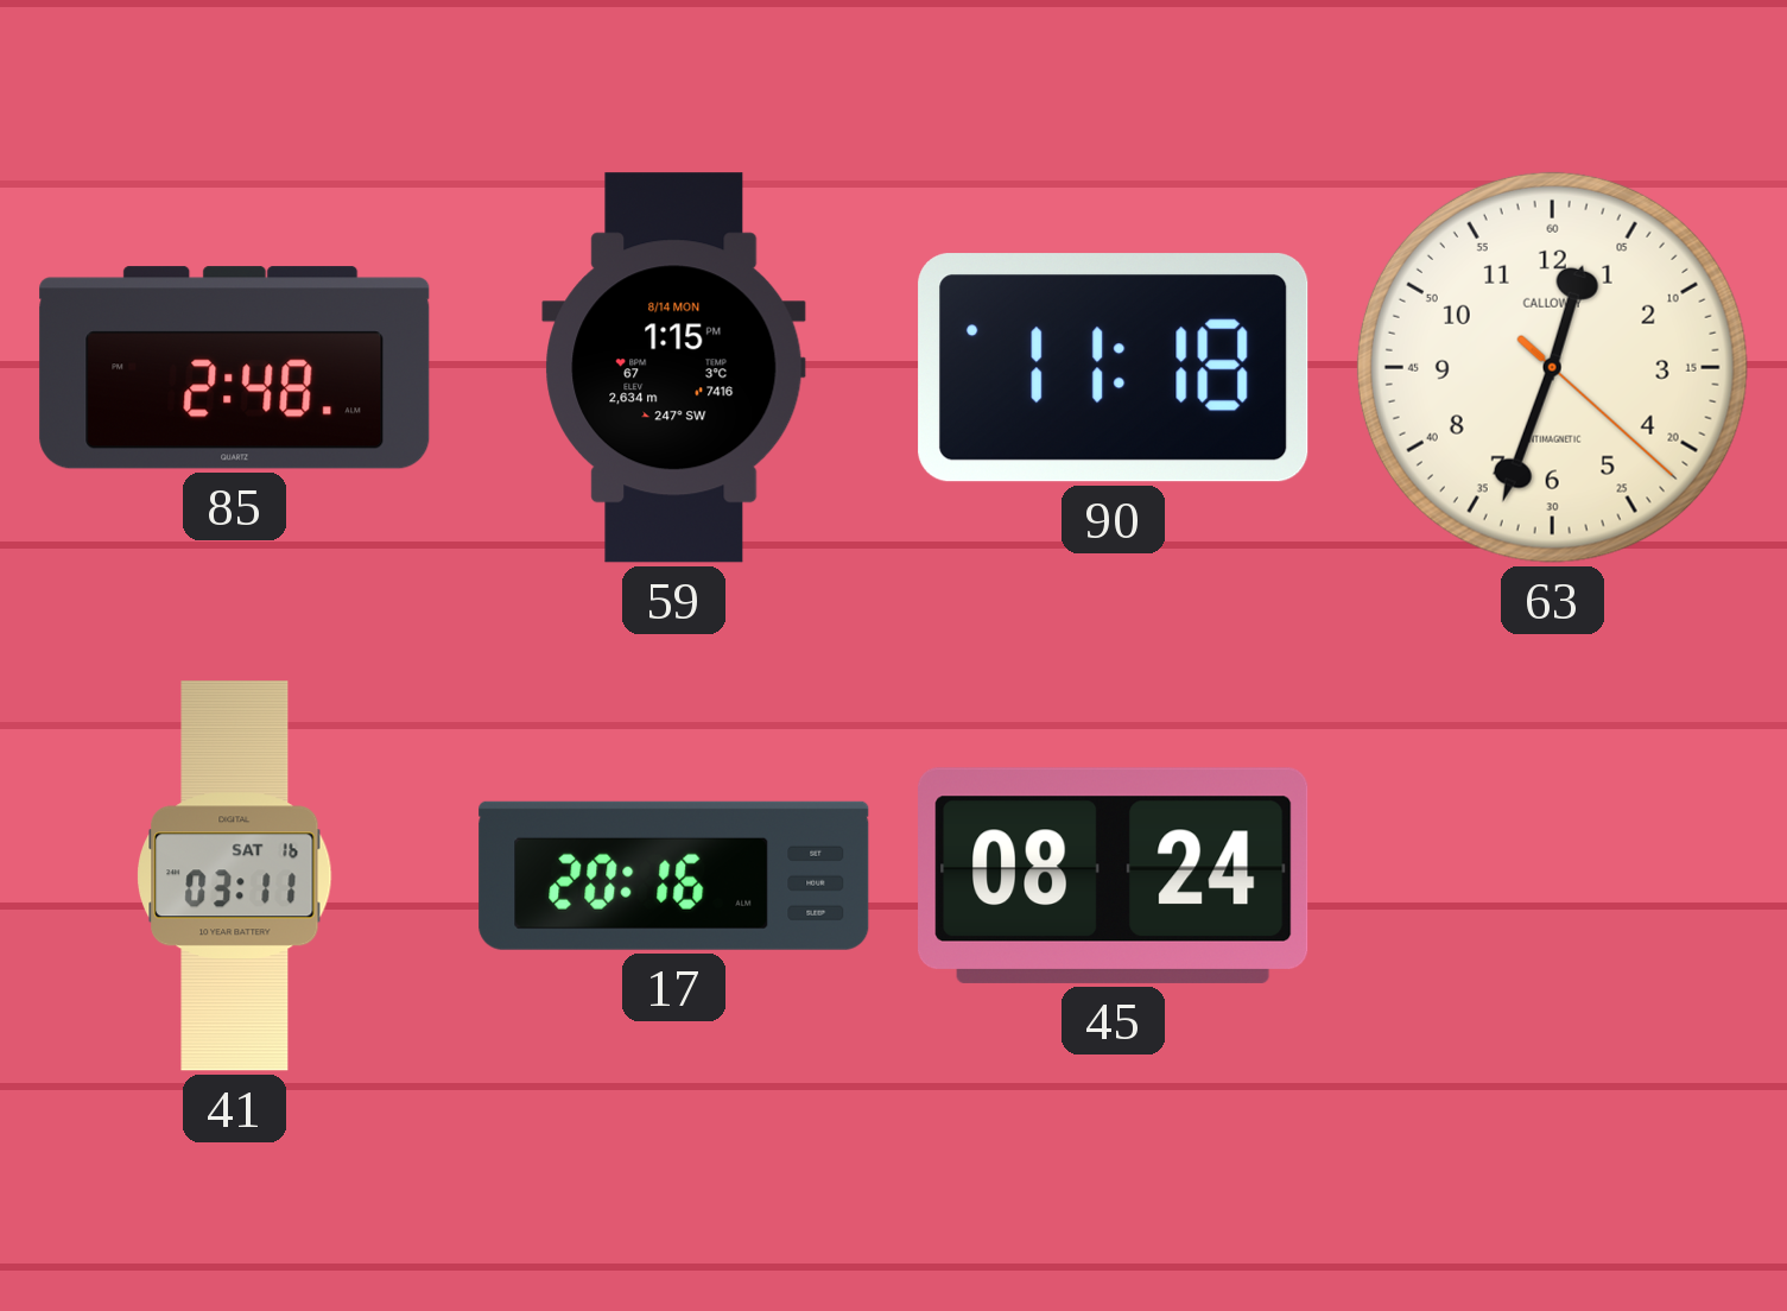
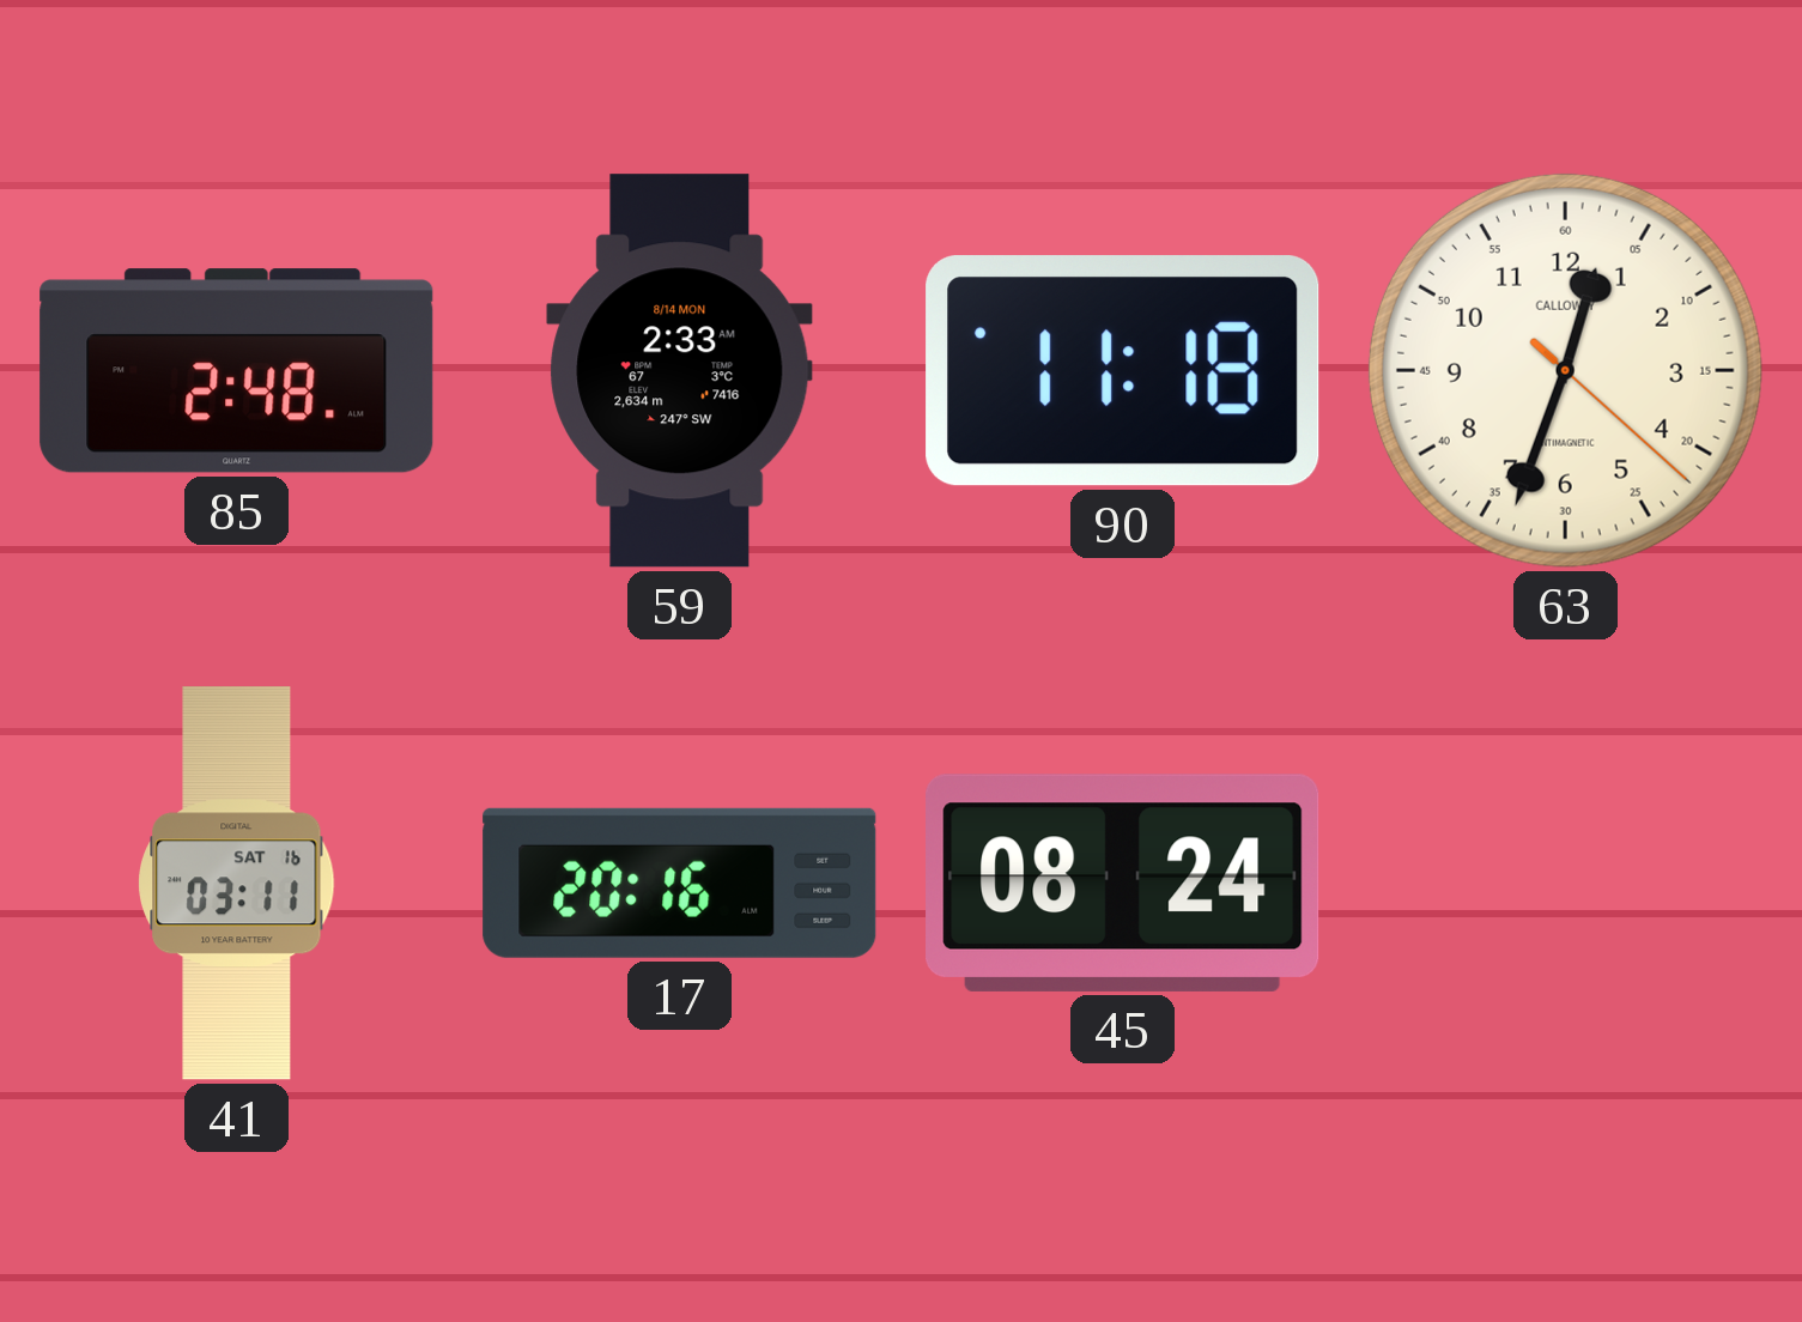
59: 1:15 -> 2:33 (680, 371)
